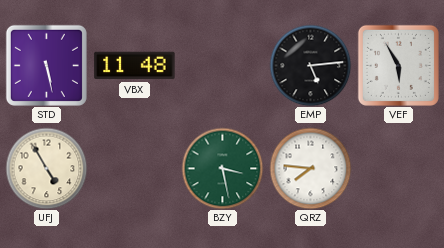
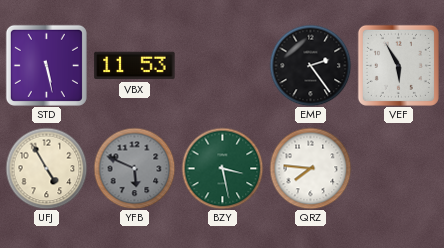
VBX: 11:48 -> 11:53 (135, 66)
EMP: 5:14 -> 2:24 (310, 65)
YFB: none -> 5:49 (134, 168)
